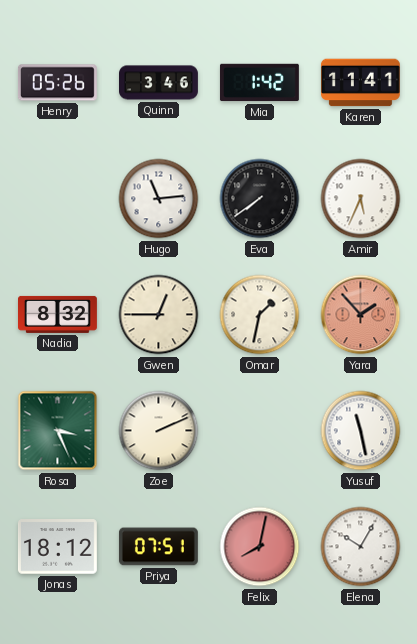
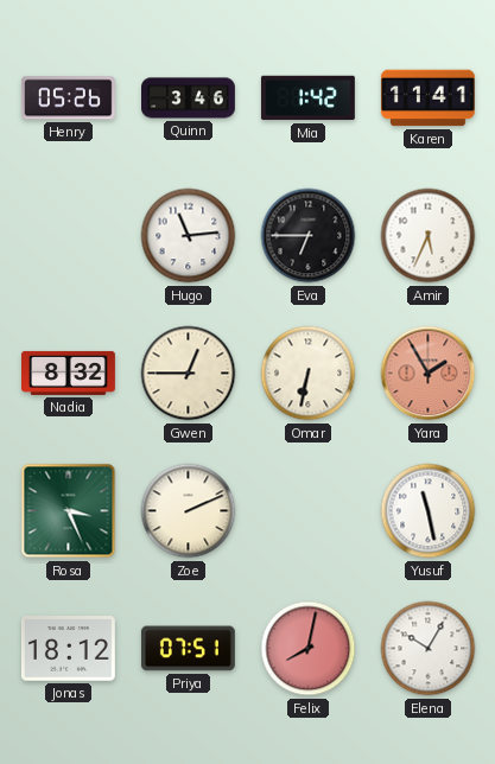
Eva: 7:39 -> 6:45 (309, 236)
Omar: 1:32 -> 6:32 (309, 374)
Yara: 1:53 -> 1:55 (429, 374)
